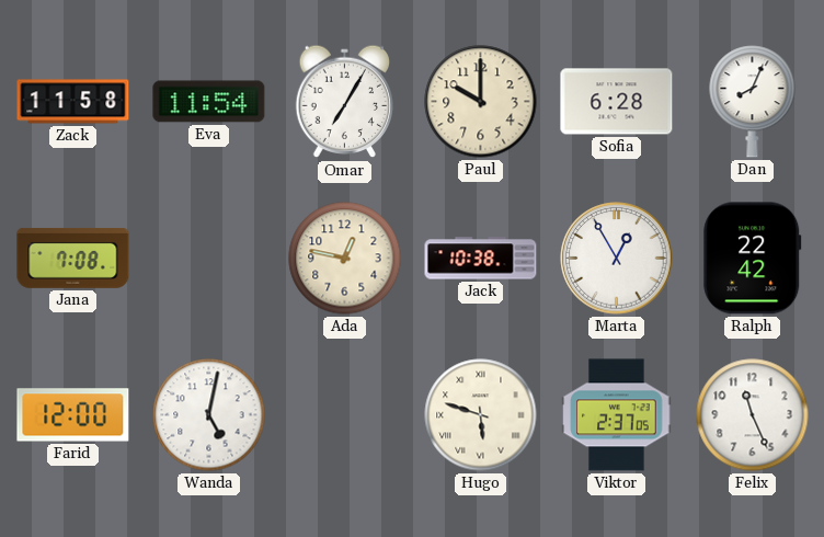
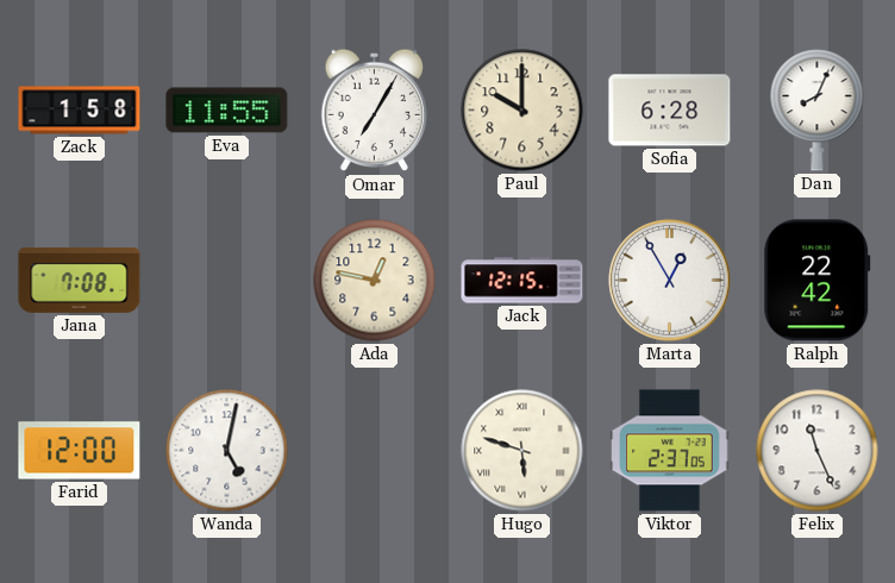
Zack: 11:58 -> 1:58 (80, 111)
Eva: 11:54 -> 11:55 (227, 111)
Jack: 10:38 -> 12:15 (522, 281)
